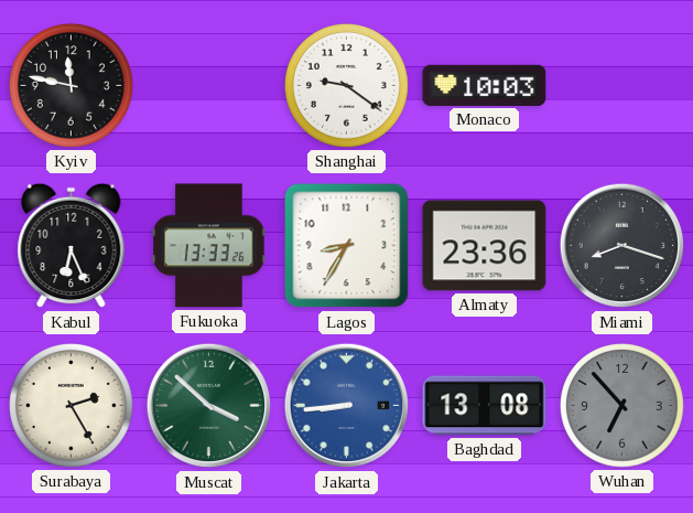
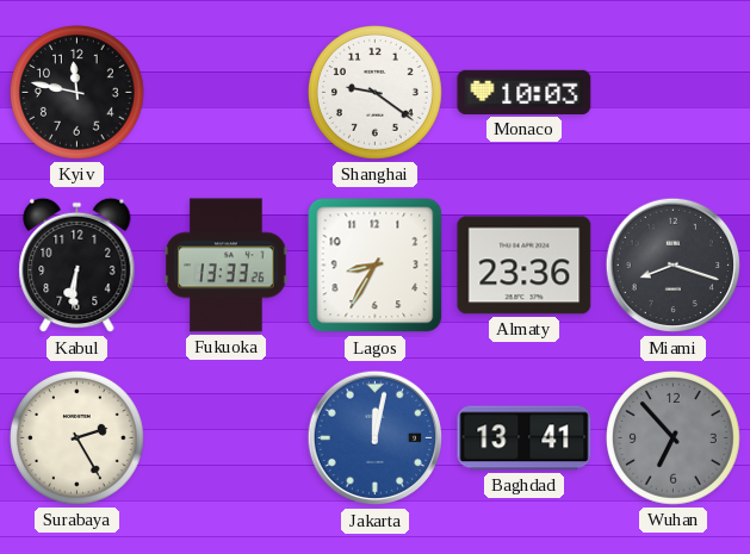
Kabul: 6:26 -> 6:31 (78, 266)
Muscat: 3:52 -> none (209, 406)
Jakarta: 8:44 -> 12:02 (376, 438)
Baghdad: 13:08 -> 13:41 (525, 438)
